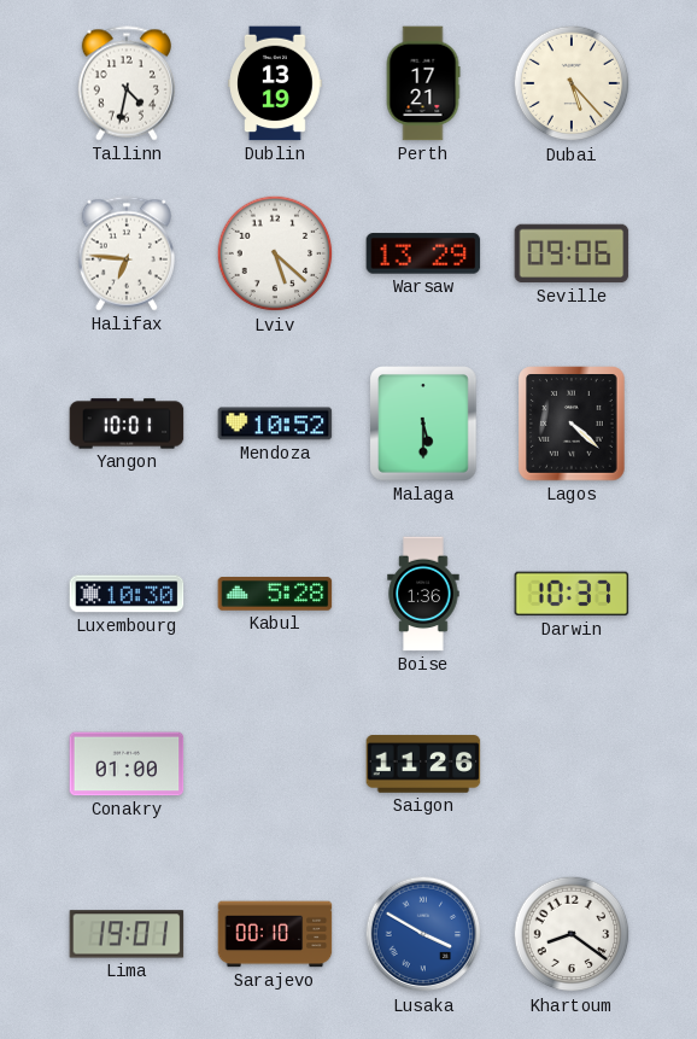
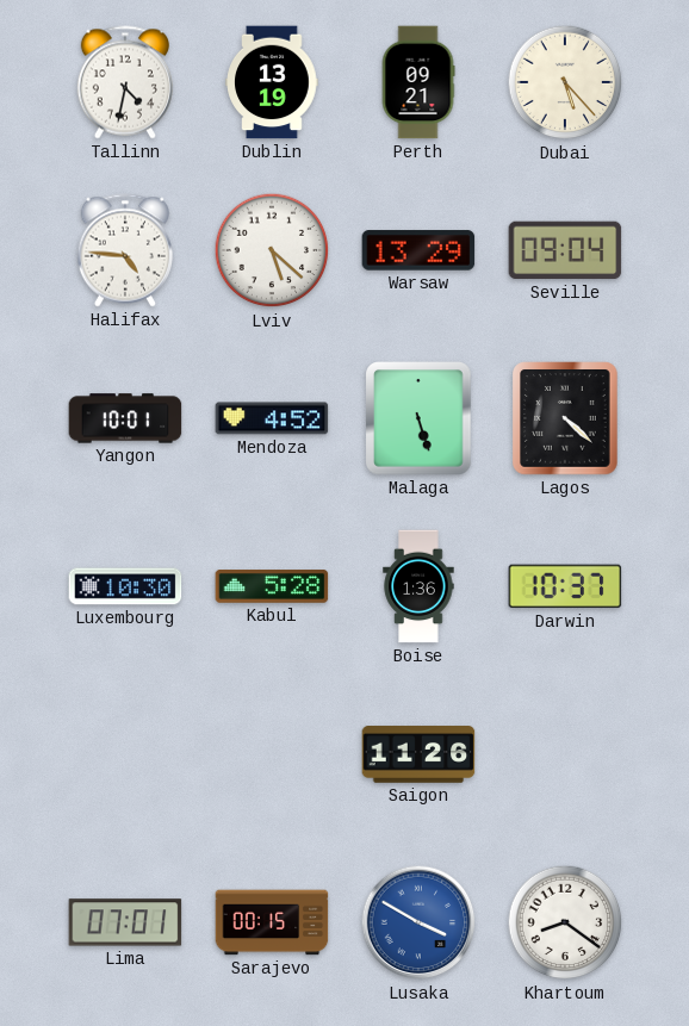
Perth: 17:21 -> 09:21 (418, 82)
Halifax: 6:46 -> 4:46 (125, 250)
Seville: 09:06 -> 09:04 (565, 250)
Mendoza: 10:52 -> 4:52 (272, 418)
Malaga: 5:30 -> 5:27 (418, 418)
Conakry: 01:00 -> none (127, 764)
Lima: 19:01 -> 07:01 (125, 922)
Sarajevo: 00:10 -> 00:15 (272, 922)
